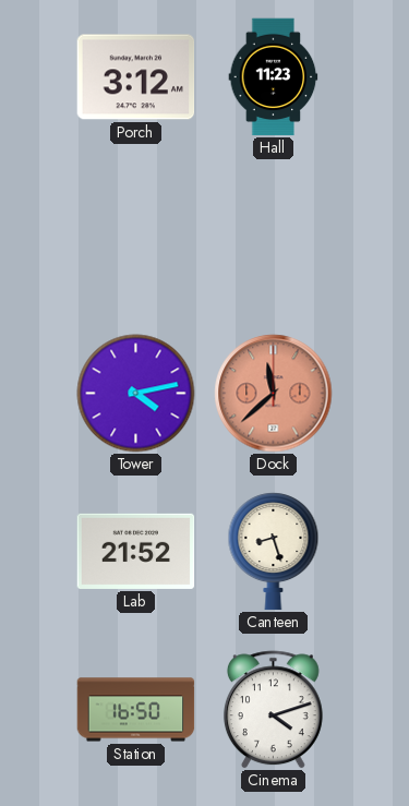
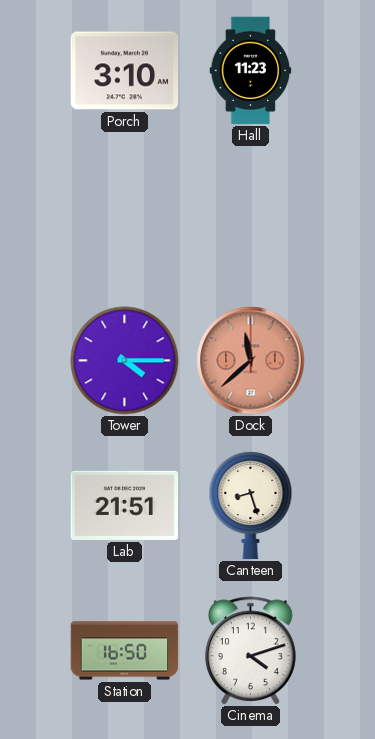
Porch: 3:12 -> 3:10 (125, 71)
Tower: 4:13 -> 4:15 (125, 361)
Lab: 21:52 -> 21:51 (125, 505)
